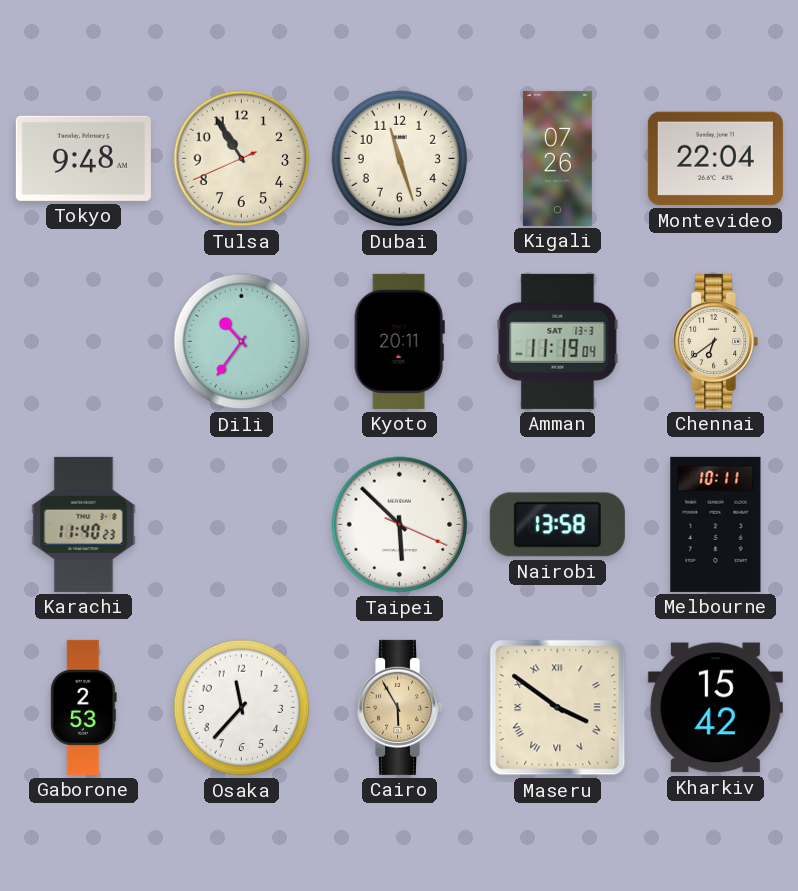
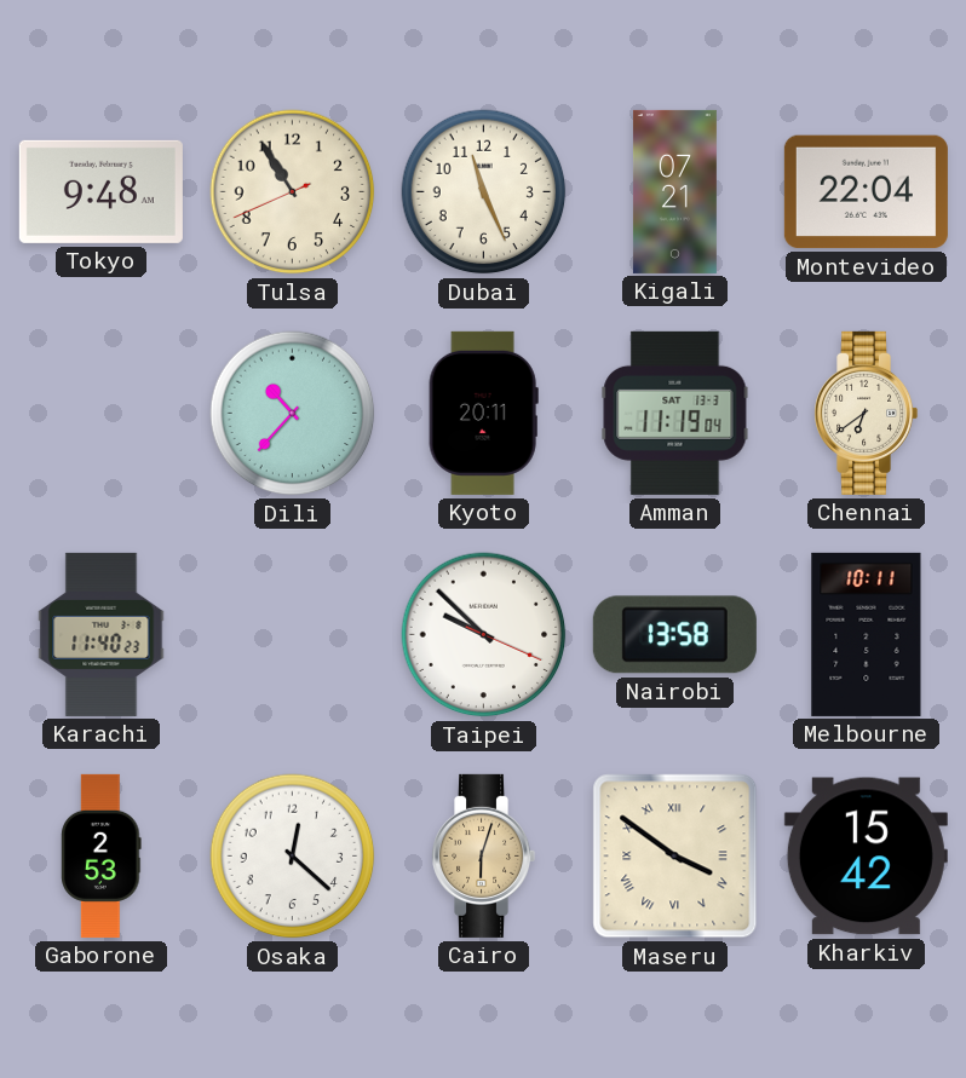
Dubai: 11:27 -> 11:26 (484, 192)
Kigali: 07:26 -> 07:21 (674, 191)
Dili: 10:36 -> 10:37 (293, 414)
Taipei: 5:52 -> 9:52 (484, 635)
Osaka: 11:37 -> 12:22 (293, 857)
Cairo: 5:55 -> 6:03 (484, 855)
